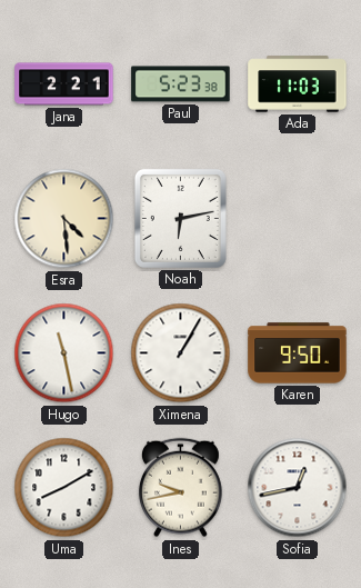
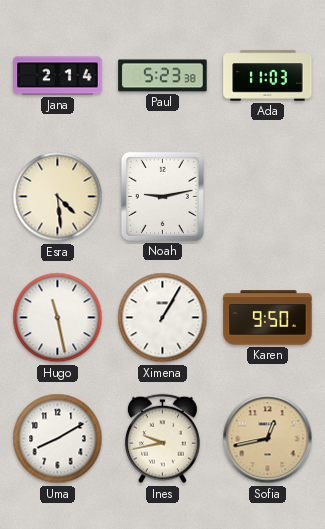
Jana: 2:21 -> 2:14 (58, 76)
Noah: 6:13 -> 9:13 (162, 196)
Sofia dial: white -> champagne (268, 439)
